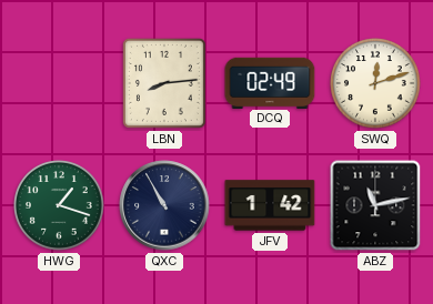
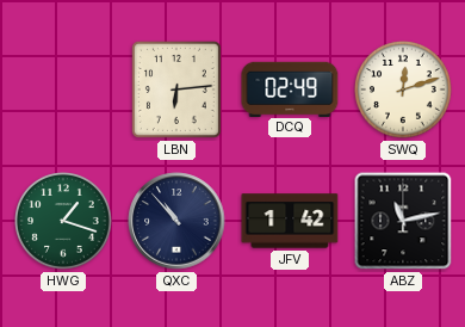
LBN: 8:14 -> 6:14 (176, 90)
QXC: 10:55 -> 10:53 (176, 221)
